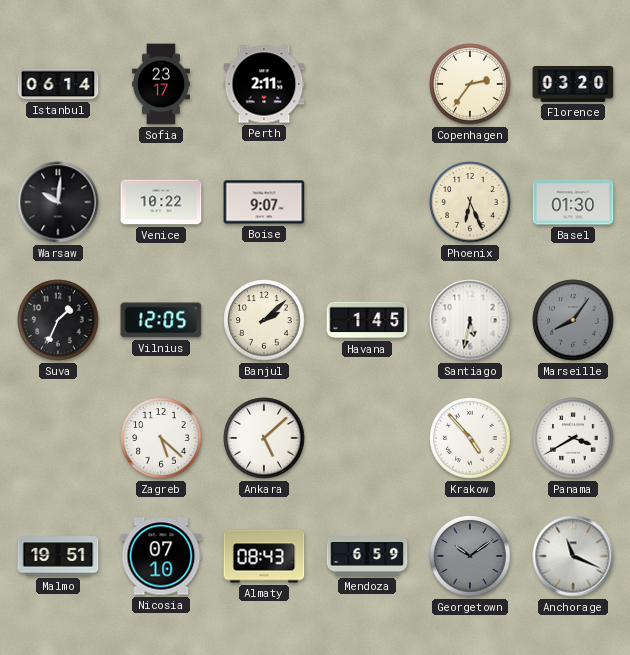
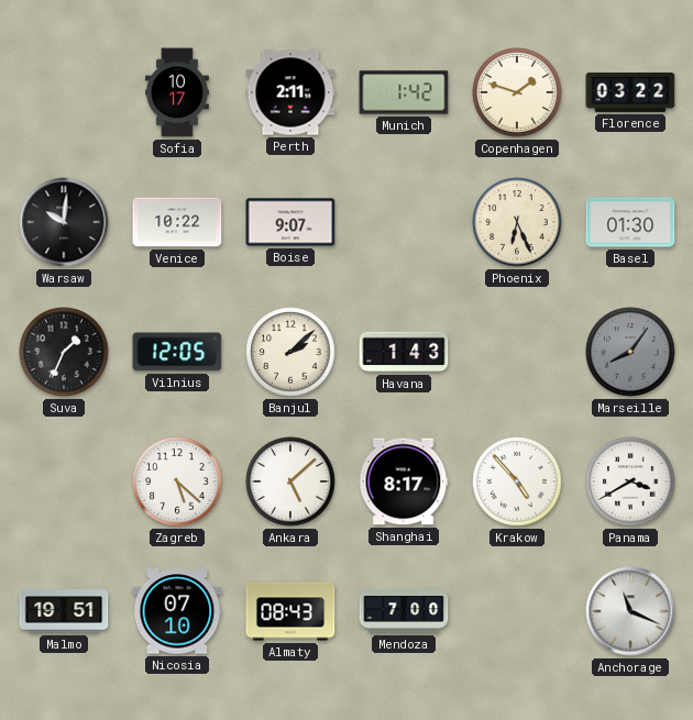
Istanbul: 06:14 -> none (58, 84)
Sofia: 23:17 -> 10:17 (177, 92)
Munich: none -> 1:42 (404, 92)
Copenhagen: 2:36 -> 1:48 (517, 92)
Florence: 03:20 -> 03:22 (630, 92)
Havana: 1:45 -> 1:43 (404, 352)
Santiago: 5:32 -> none (470, 320)
Shanghai: none -> 8:17 (404, 481)
Mendoza: 6:59 -> 7:00 (404, 611)
Georgetown: 10:09 -> none (470, 556)
